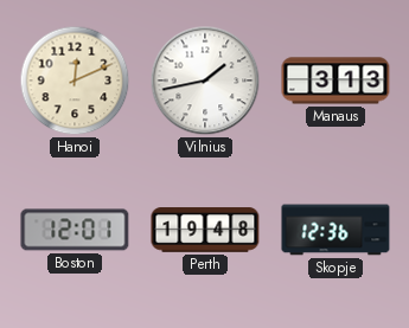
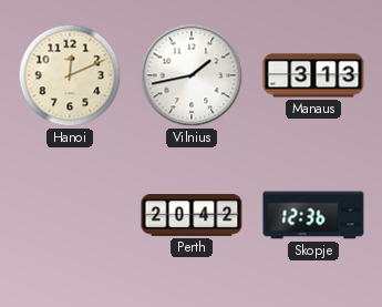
Boston: 12:01 -> none (75, 230)
Perth: 19:48 -> 20:42 (192, 215)
